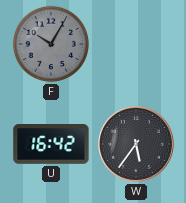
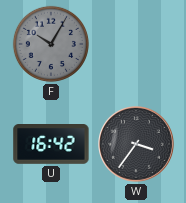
W: 5:36 -> 3:36 (137, 145)
